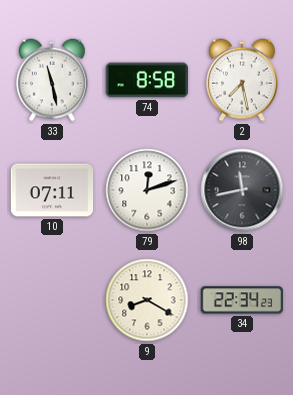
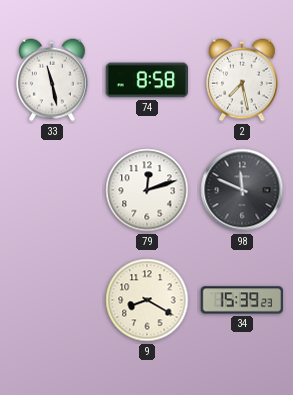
10: 07:11 -> none (52, 190)
98: 11:43 -> 11:49 (242, 190)
34: 22:34 -> 15:39 (241, 300)
